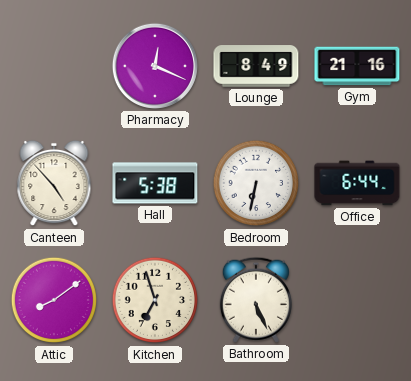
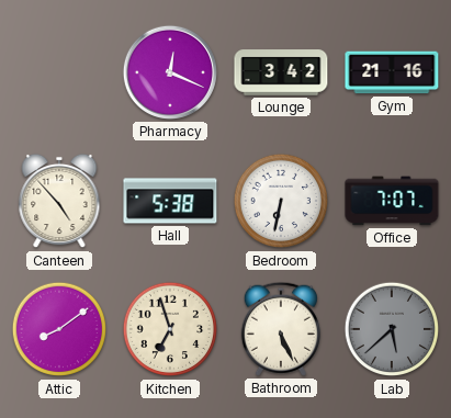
Lounge: 8:49 -> 3:42 (281, 72)
Office: 6:44 -> 7:07 (392, 201)
Lab: none -> 5:38 (392, 329)
